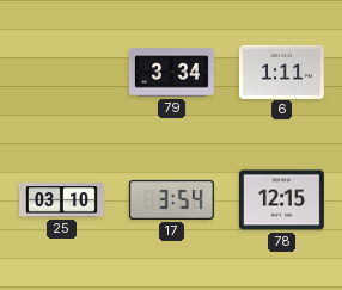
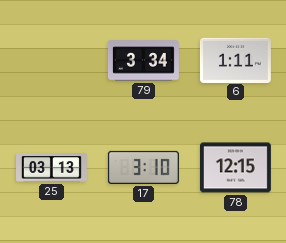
25: 03:10 -> 03:13 (52, 168)
17: 3:54 -> 3:10 (143, 167)
